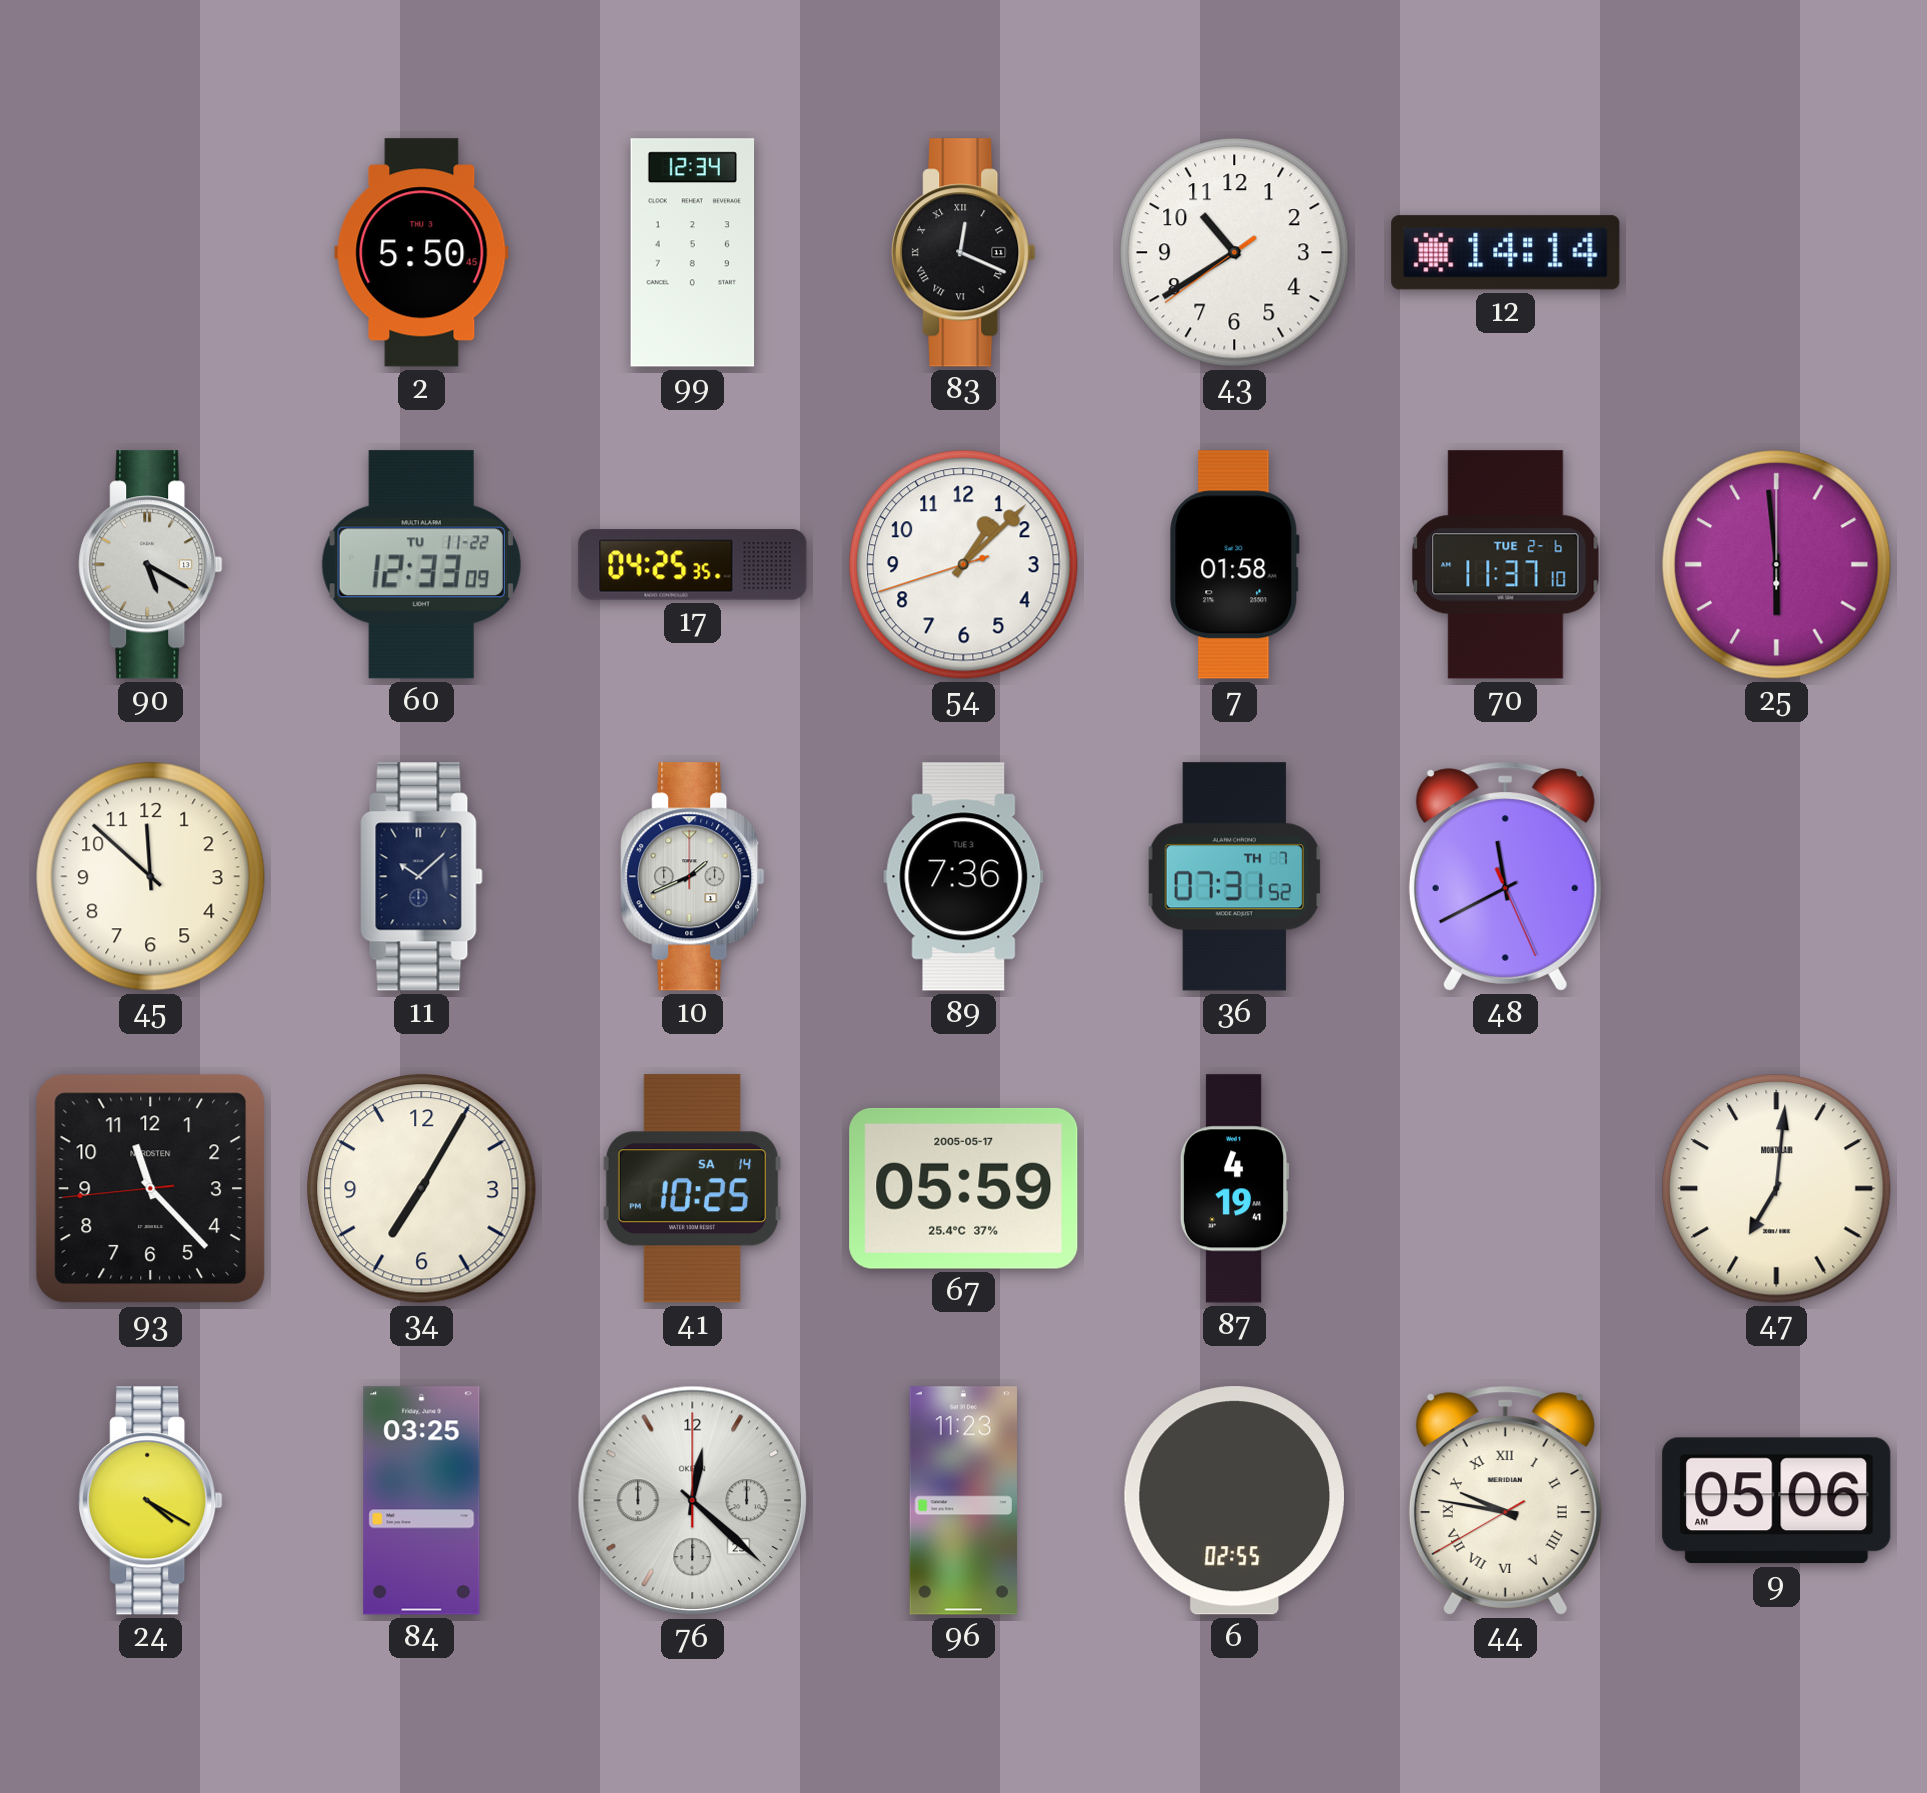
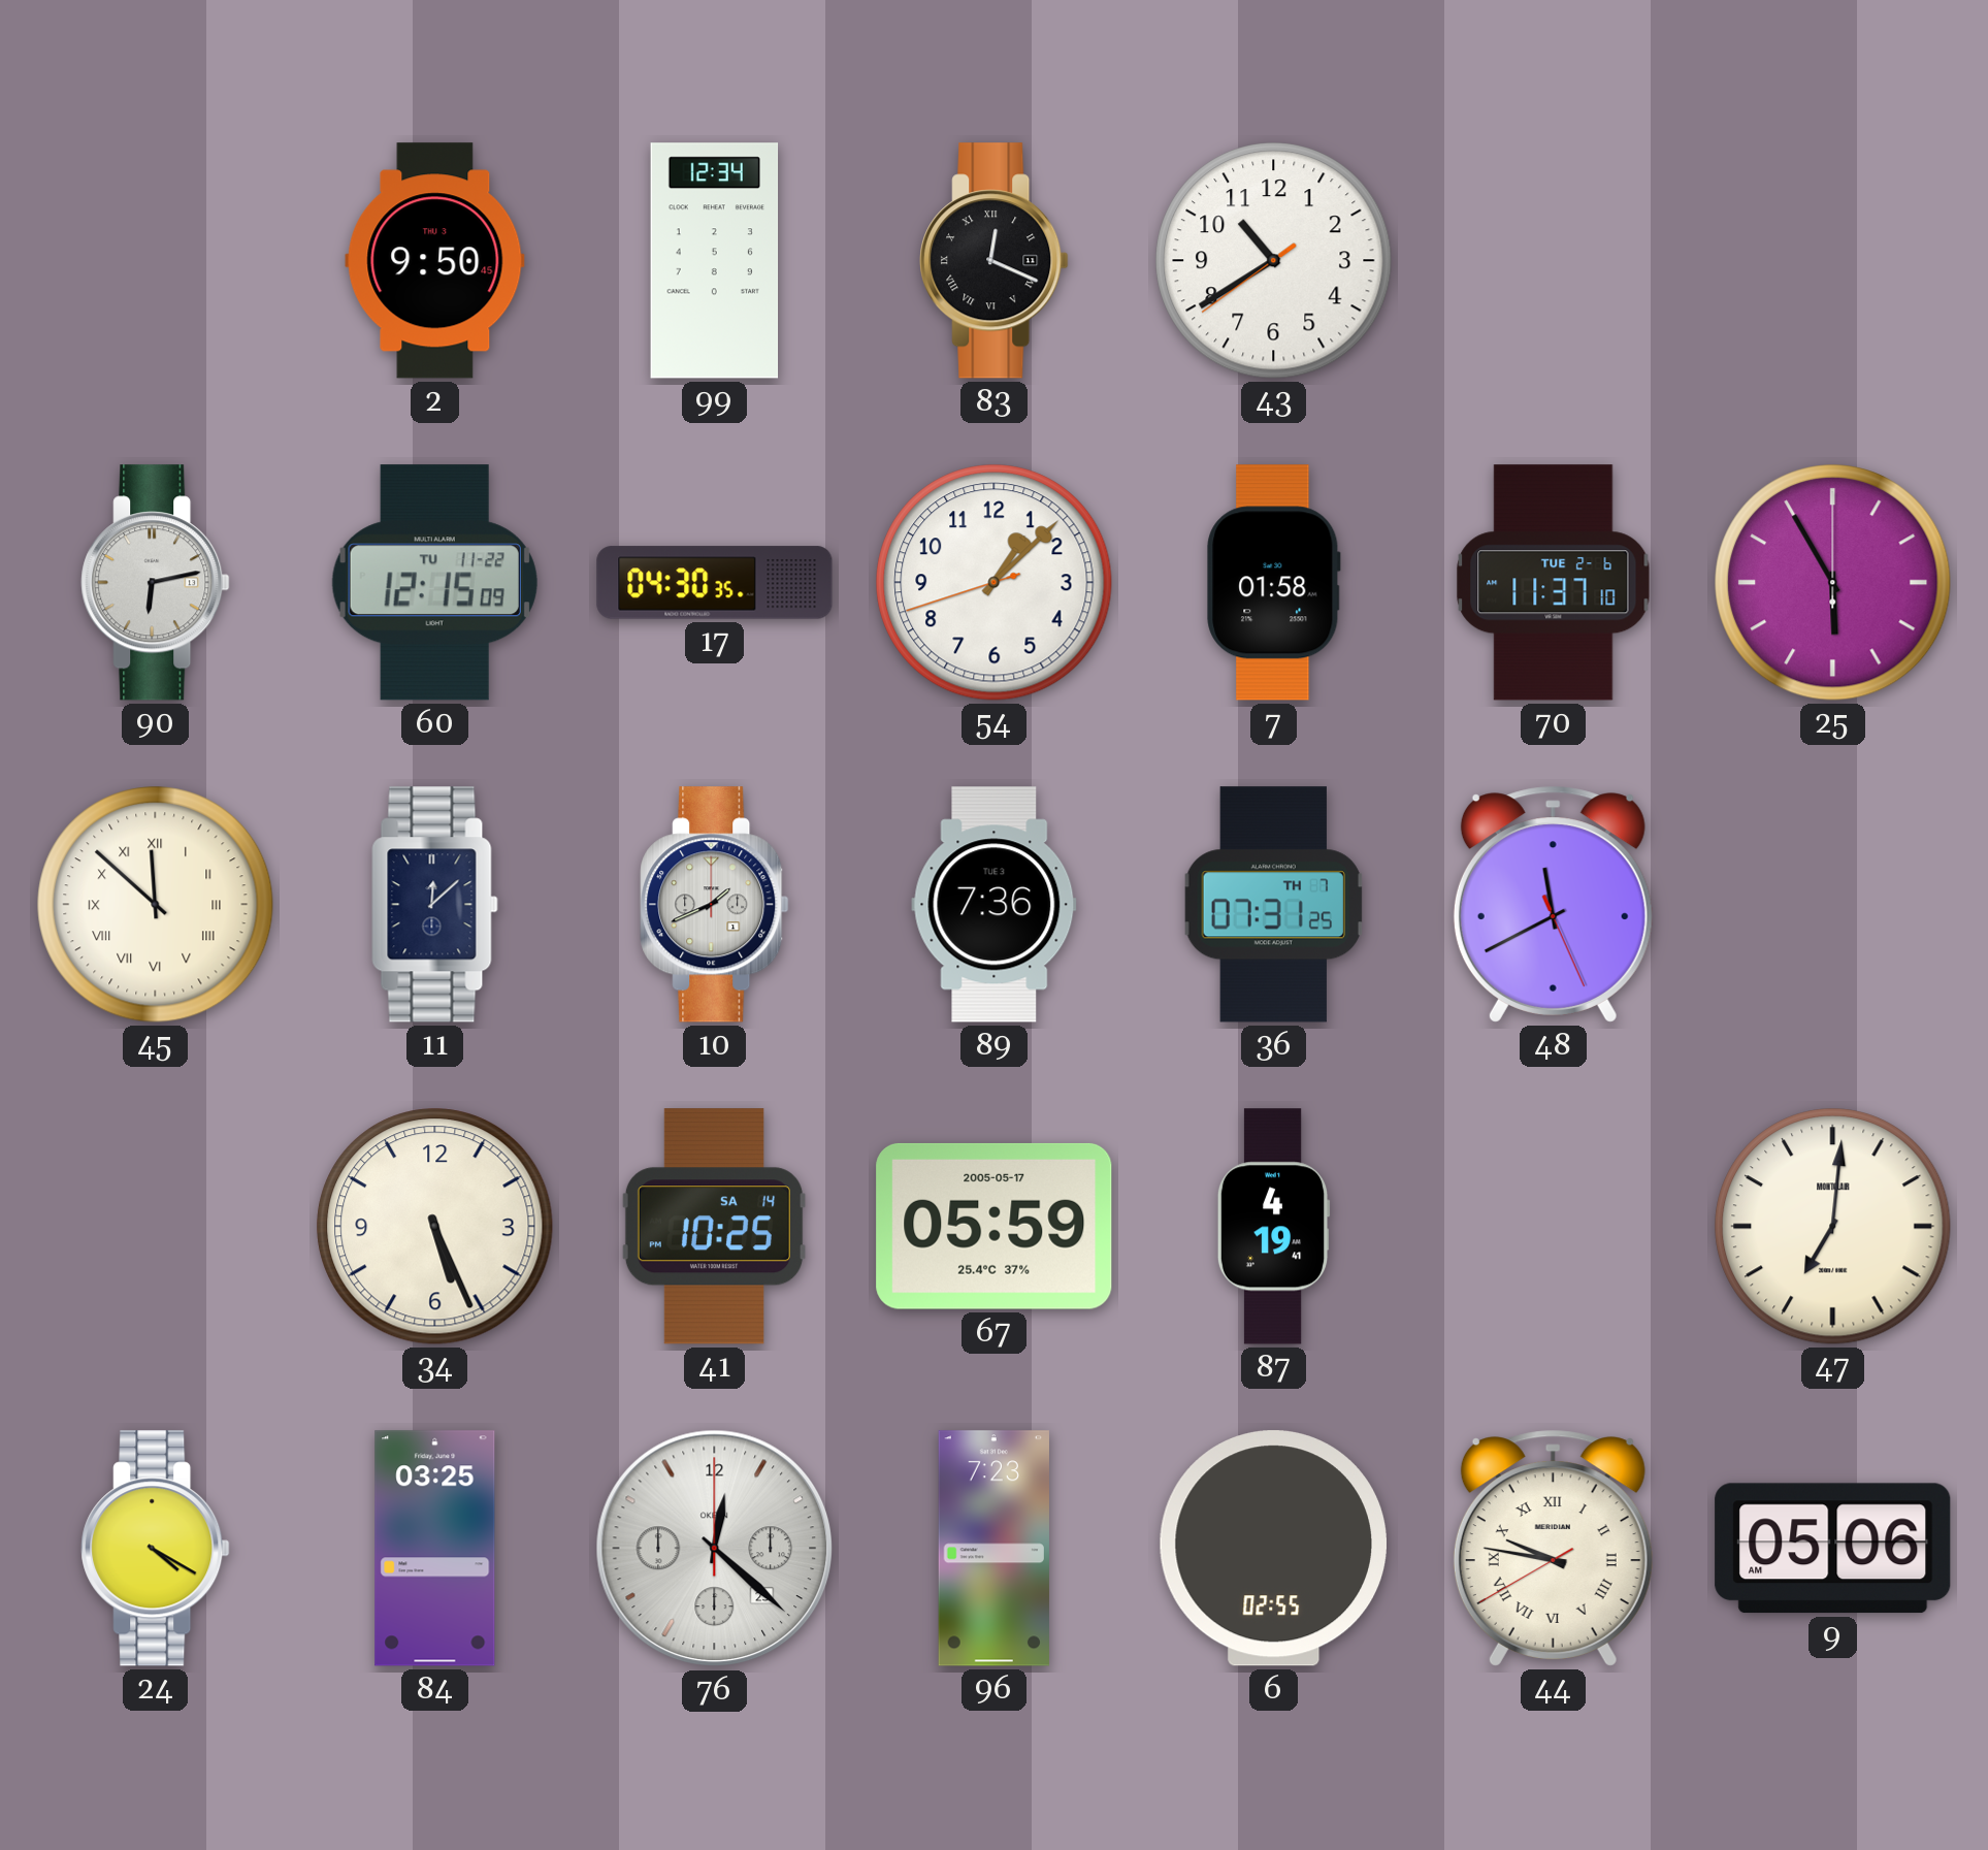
2: 5:50 -> 9:50 (435, 261)
12: 14:14 -> none (1506, 253)
90: 5:20 -> 6:13 (156, 583)
60: 12:33 -> 12:15 (434, 583)
17: 04:25 -> 04:30 (715, 583)
25: 5:59 -> 5:55 (1833, 583)
45 numerals: Arabic -> Roman (156, 905)
11: 10:08 -> 12:08 (435, 905)
36: 07:31:52 -> 07:31:25 (1273, 905)
93: 11:22 -> none (151, 1189)
34: 7:05 -> 5:26 (435, 1227)
96: 11:23 -> 7:23 (993, 1549)
